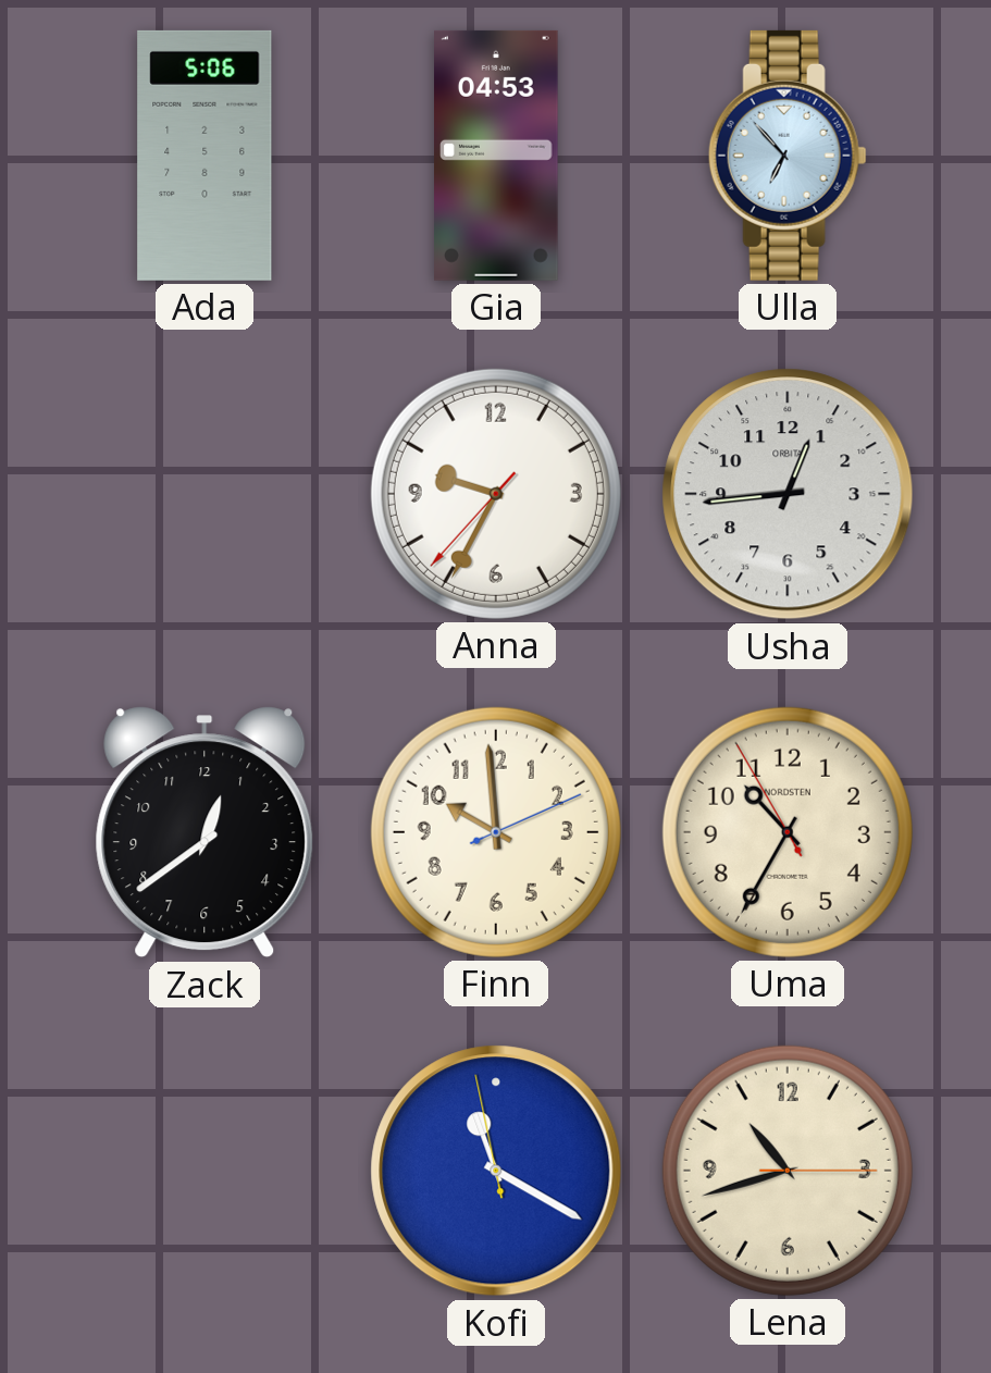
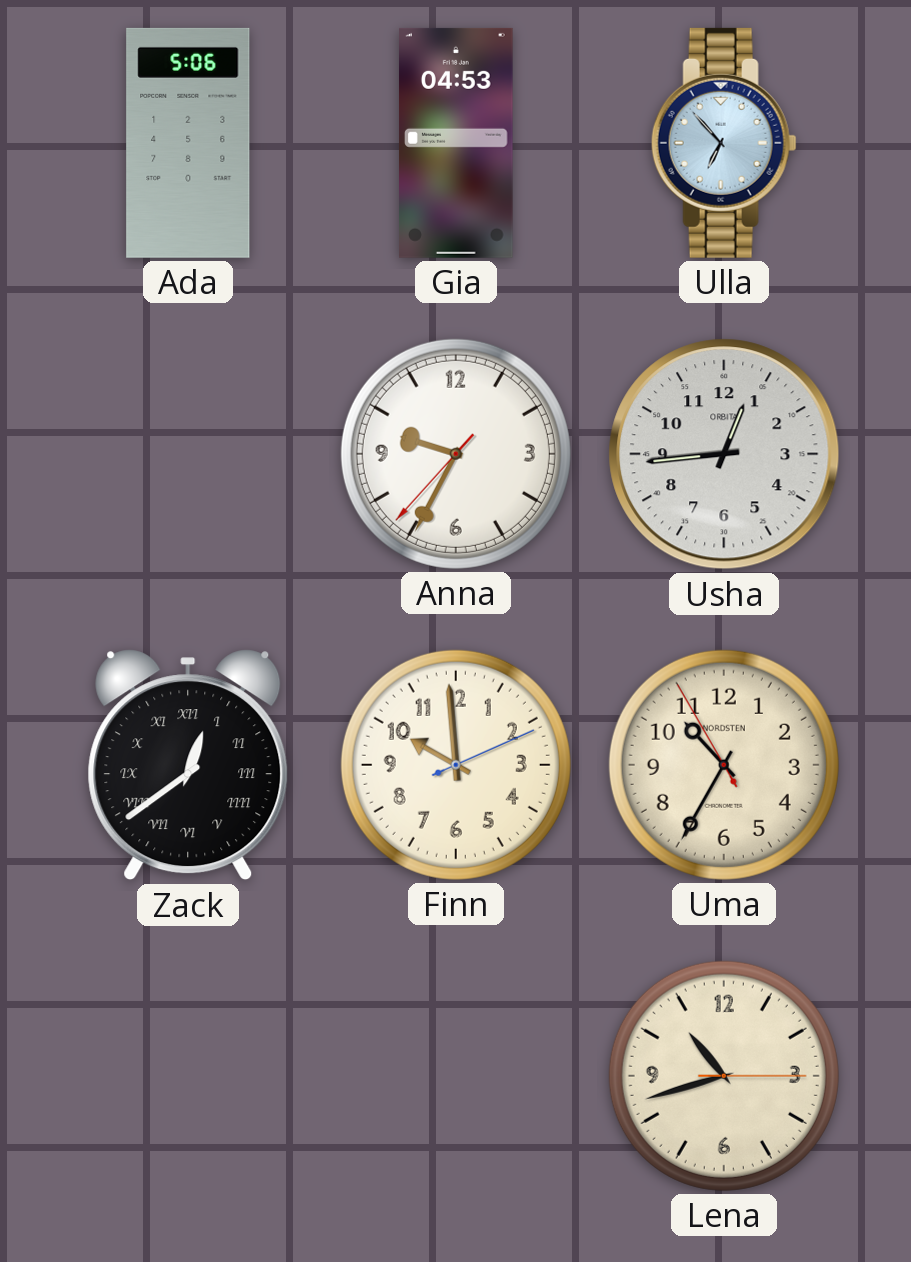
Zack numerals: Arabic -> Roman (188, 765)
Kofi: 11:19 -> none (496, 1171)
